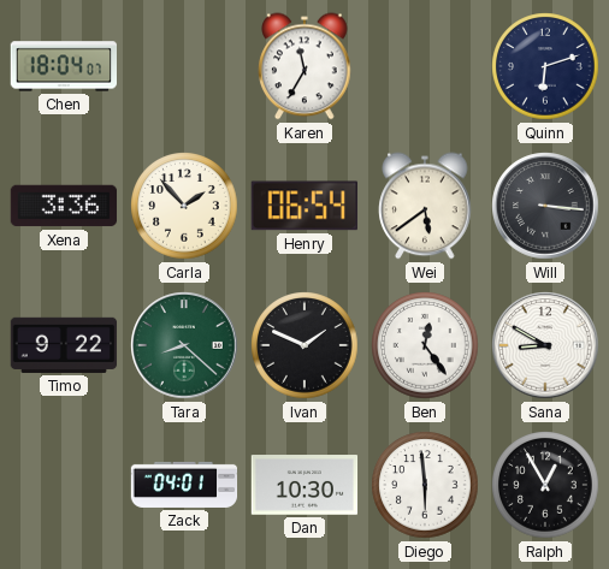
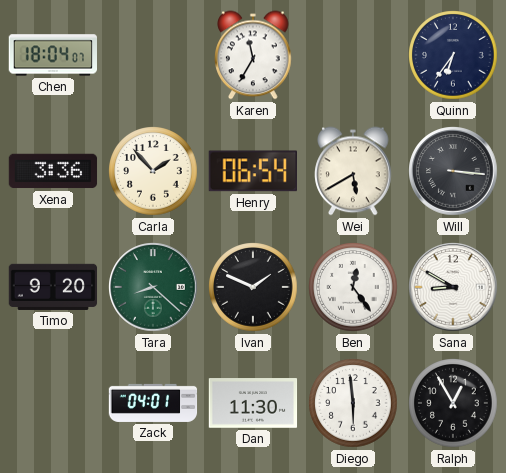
Quinn: 6:12 -> 6:36 (453, 55)
Wei: 5:39 -> 5:40 (353, 171)
Timo: 9:22 -> 9:20 (53, 287)
Dan: 10:30 -> 11:30 (253, 403)
